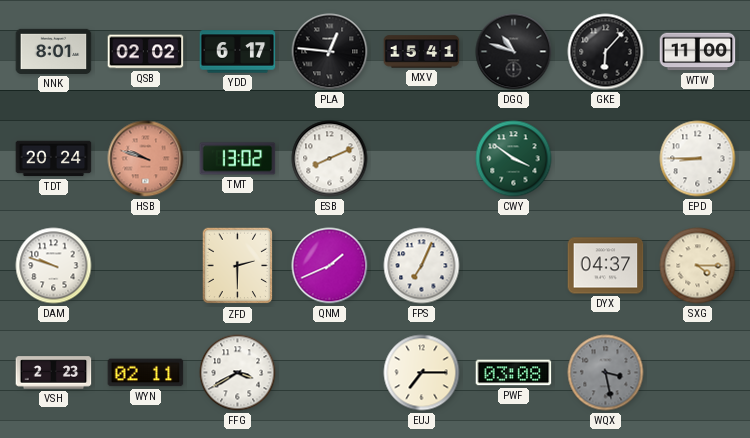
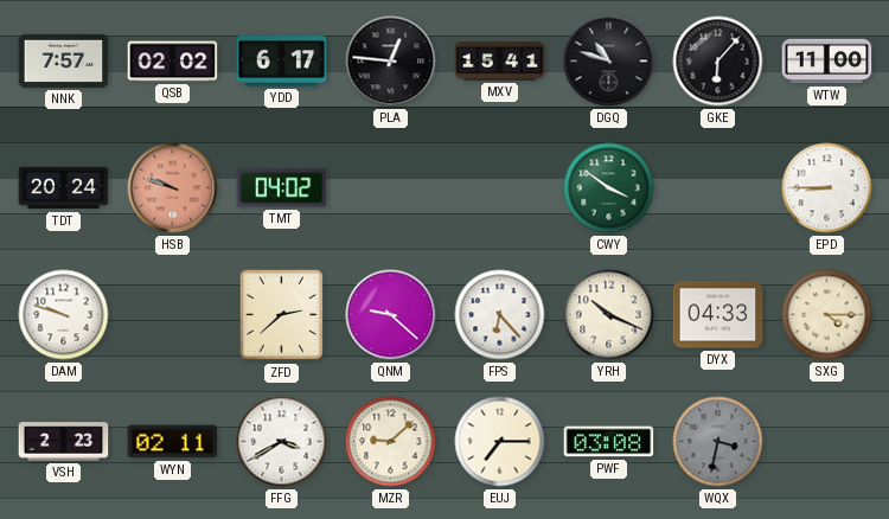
NNK: 8:01 -> 7:57 (64, 60)
TMT: 13:02 -> 04:02 (282, 188)
ESB: 8:11 -> none (330, 159)
ZFD: 2:30 -> 2:38 (282, 315)
QNM: 1:41 -> 9:22 (391, 315)
FPS: 7:04 -> 6:23 (500, 315)
YRH: none -> 10:19 (609, 315)
DYX: 04:37 -> 04:33 (718, 315)
MZR: none -> 9:08 (391, 442)
WQX: 3:28 -> 3:32 (718, 442)
